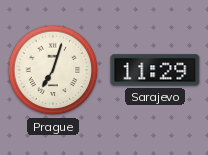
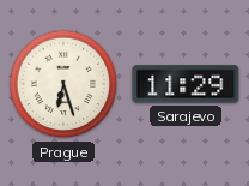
Prague: 7:03 -> 6:27 (63, 84)
